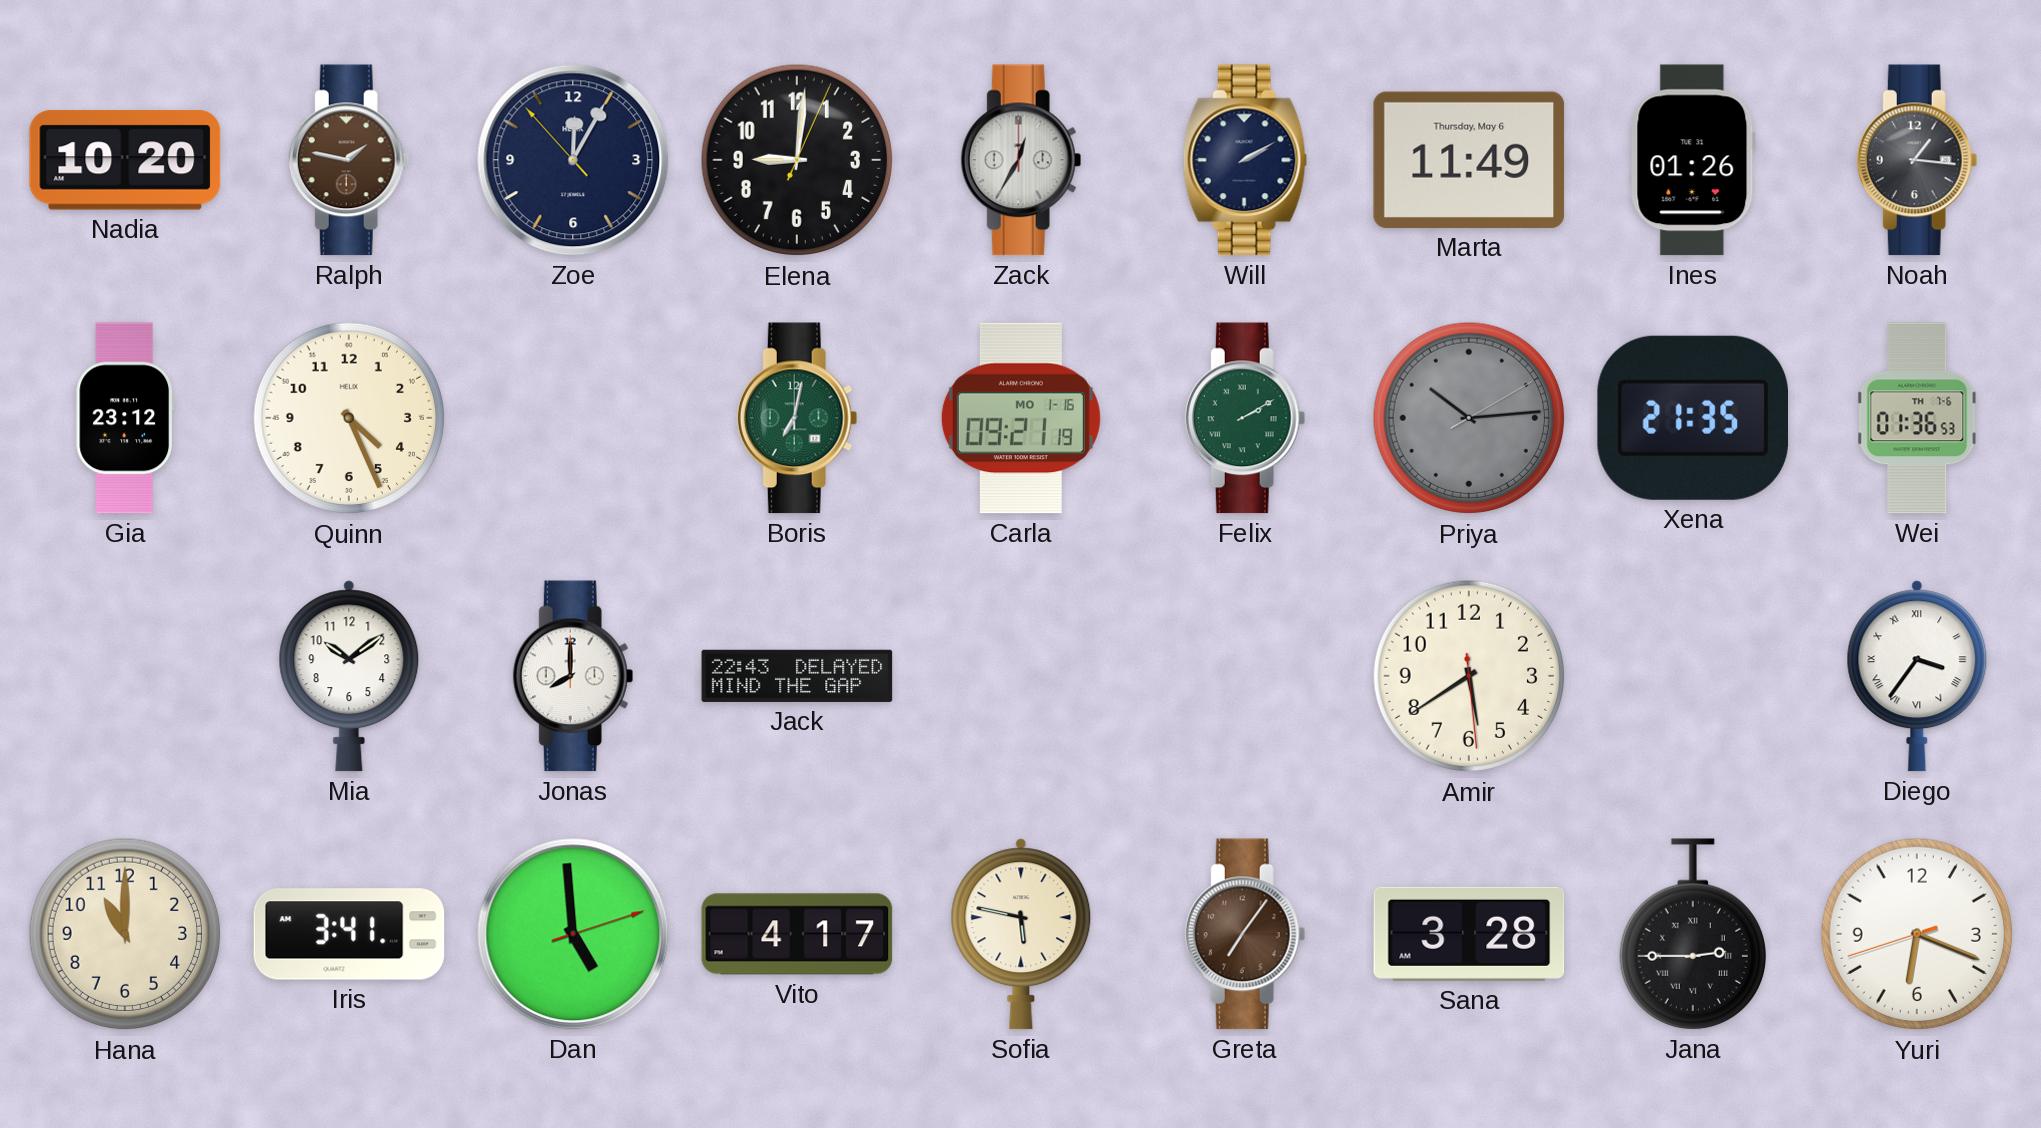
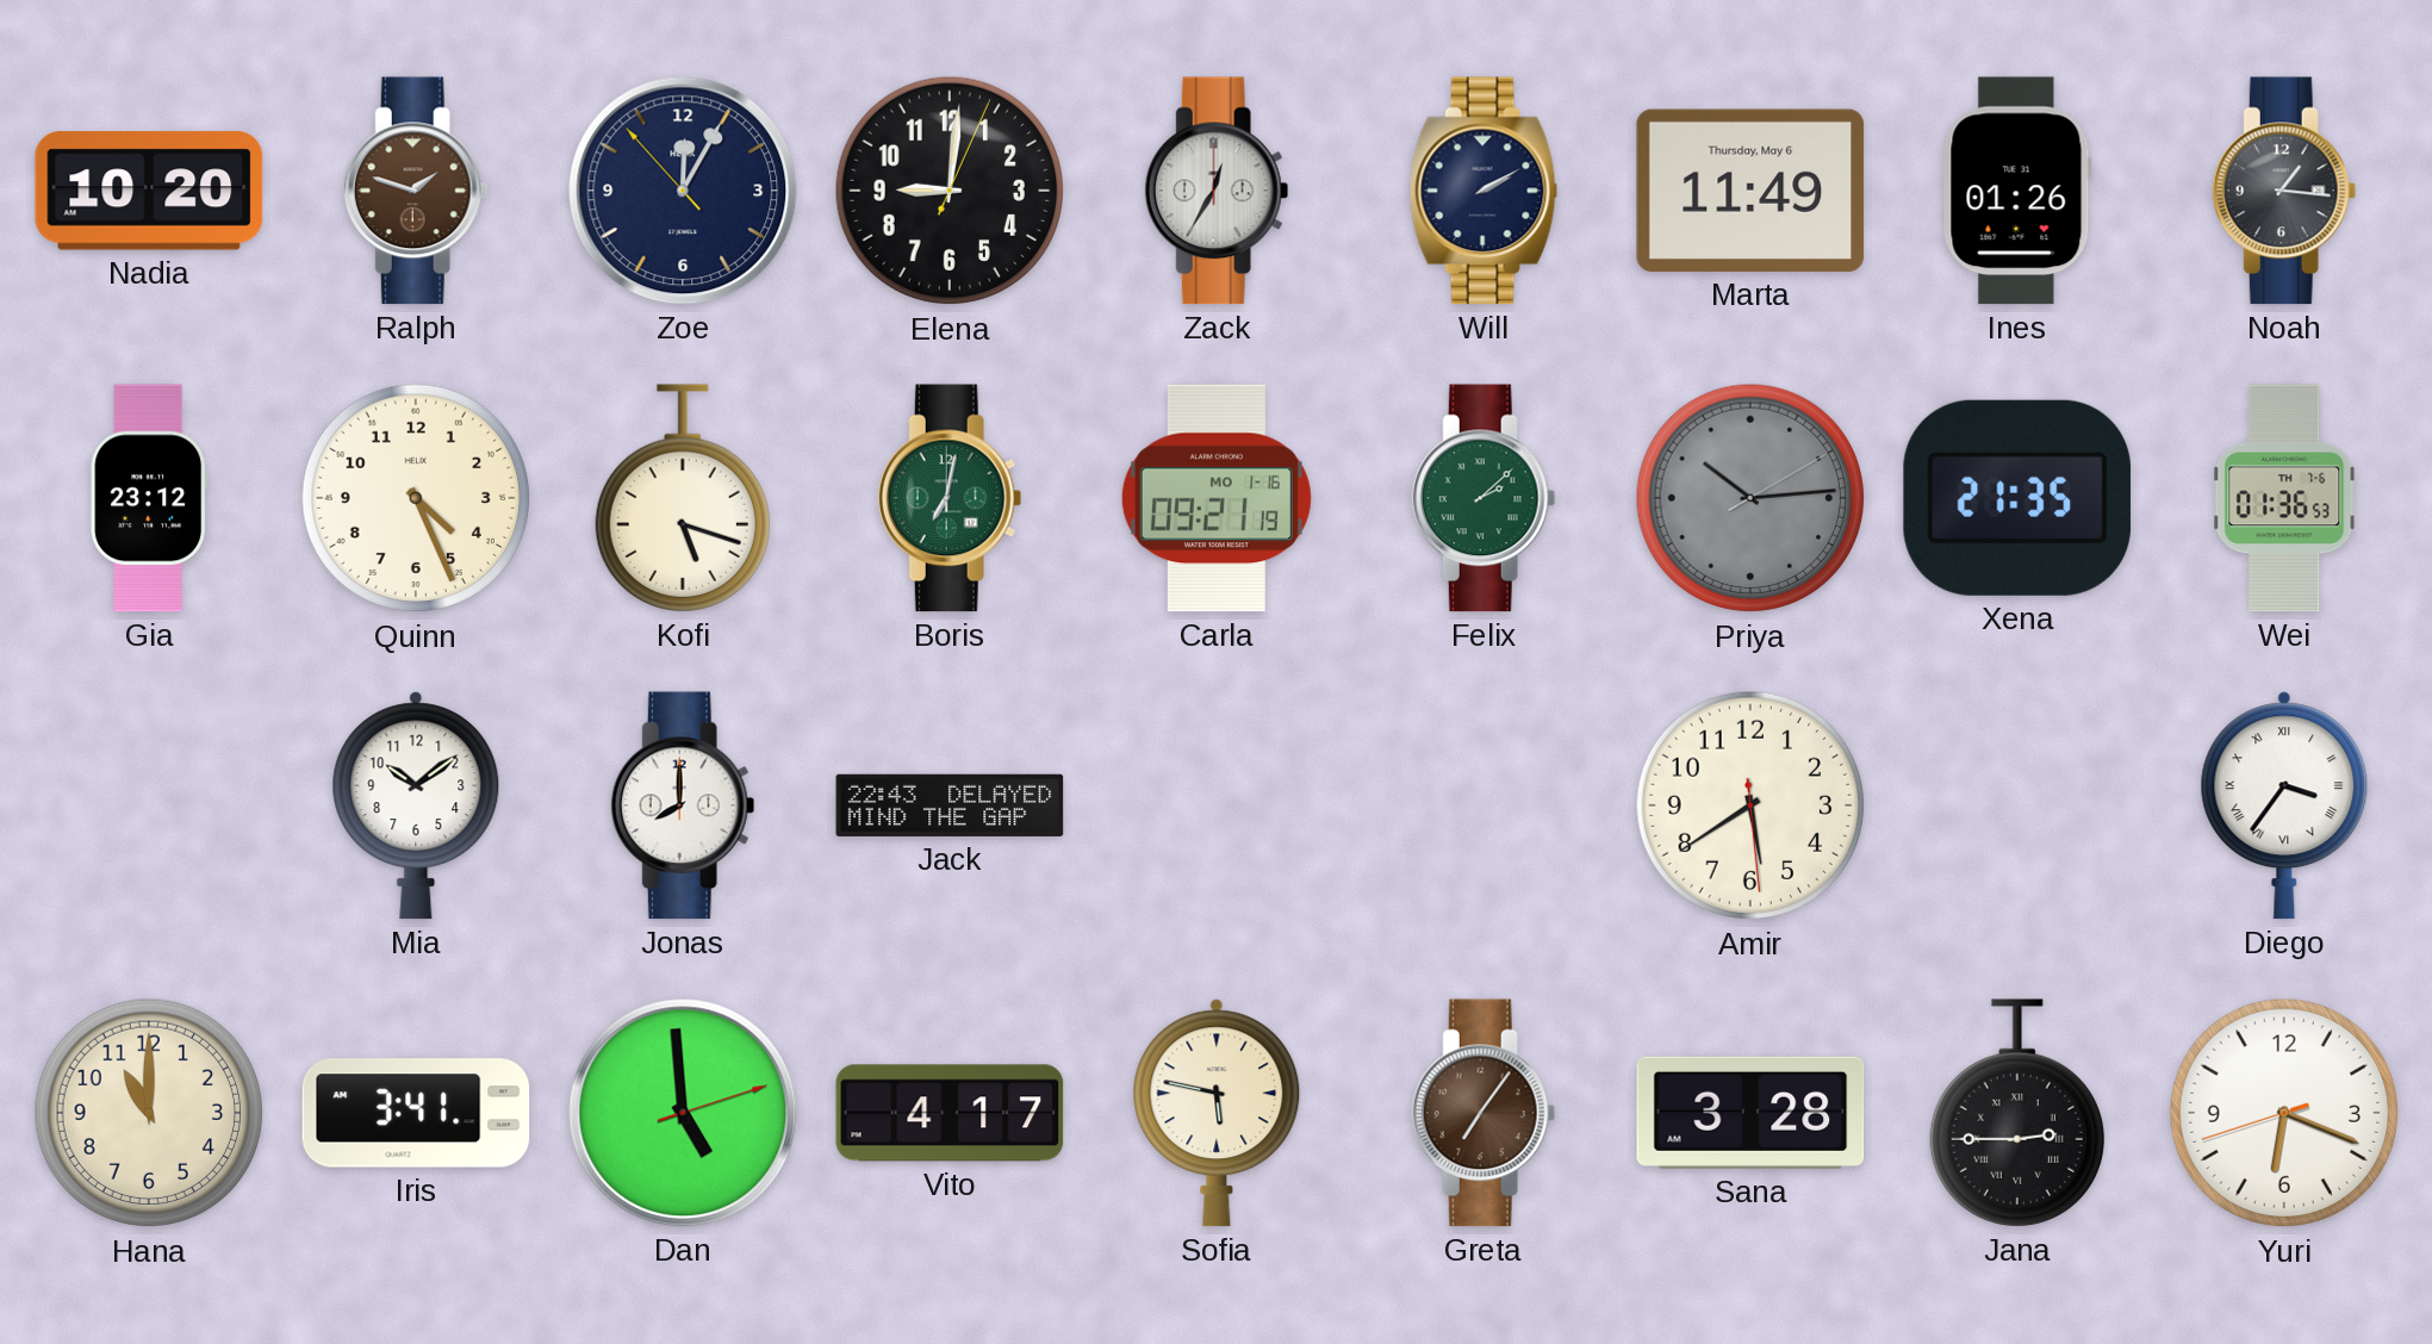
Ralph: 1:47 -> 1:48 (416, 191)
Kofi: none -> 5:18 (683, 498)
Felix: 2:10 -> 2:08 (1484, 498)
